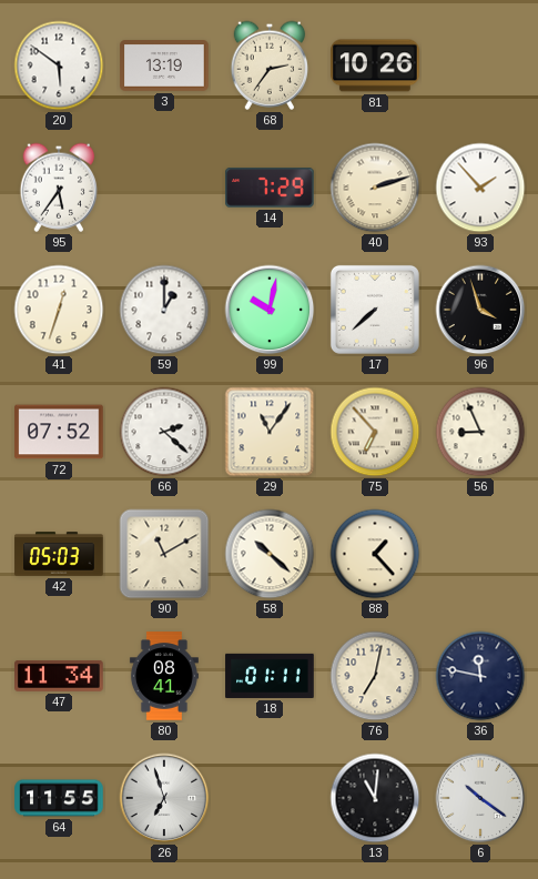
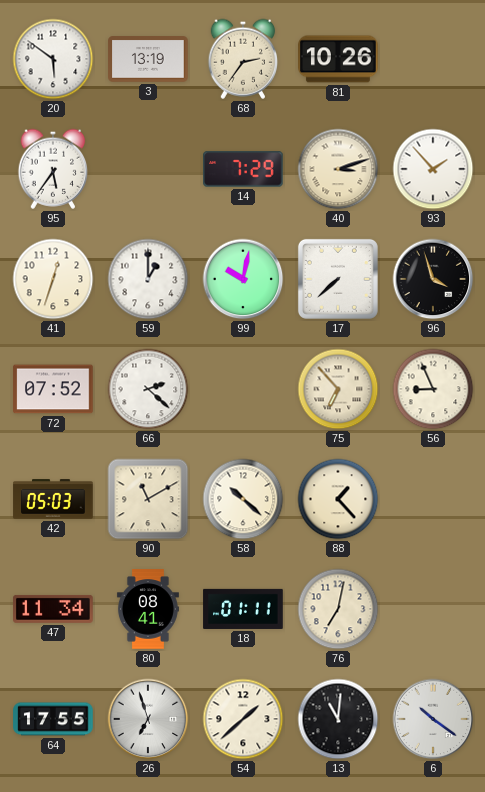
40: 2:12 -> 3:12 (338, 169)
29: 11:06 -> none (270, 432)
36: 11:47 -> none (480, 676)
64: 11:55 -> 17:55 (53, 719)
54: none -> 1:38 (243, 719)
